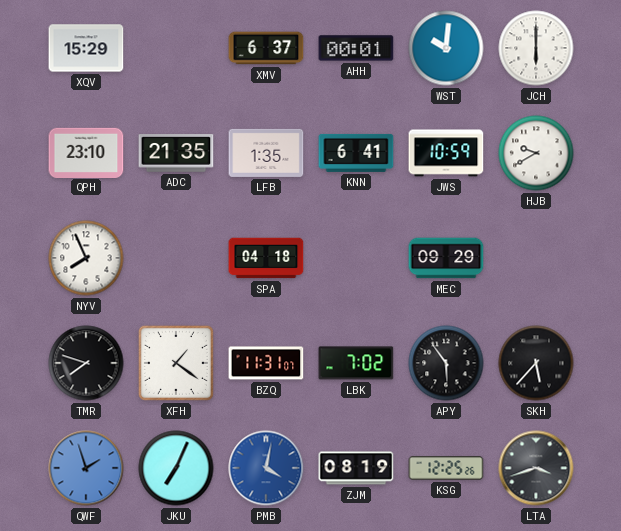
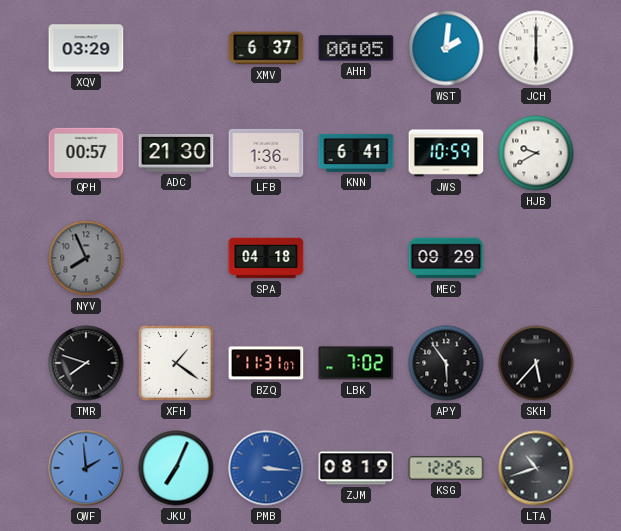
XQV: 15:29 -> 03:29 (86, 48)
AHH: 00:01 -> 00:05 (356, 48)
WST: 10:01 -> 2:01 (446, 48)
QPH: 23:10 -> 00:57 (86, 152)
ADC: 21:35 -> 21:30 (176, 153)
LFB: 1:35 -> 1:36 (266, 153)
NYV dial: white -> grey (86, 258)
QWF: 1:57 -> 1:59 (86, 468)
PMB: 4:02 -> 3:16 (266, 468)
LTA: 3:42 -> 10:42 (536, 468)
